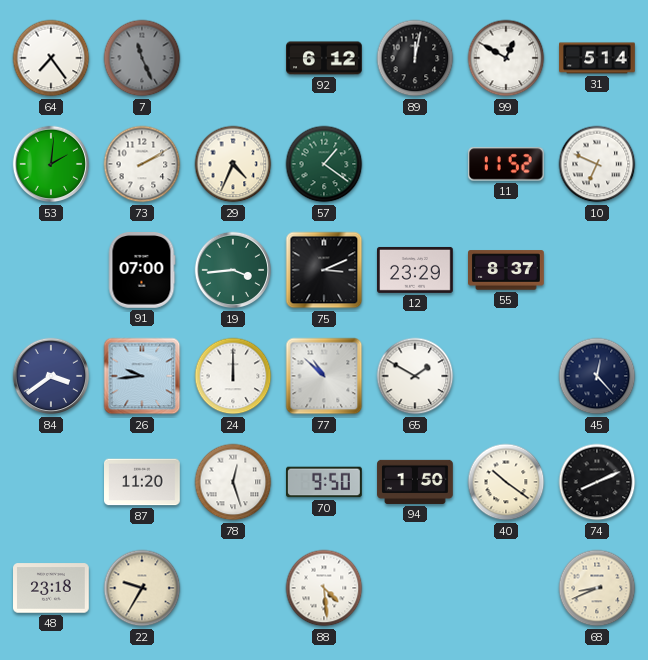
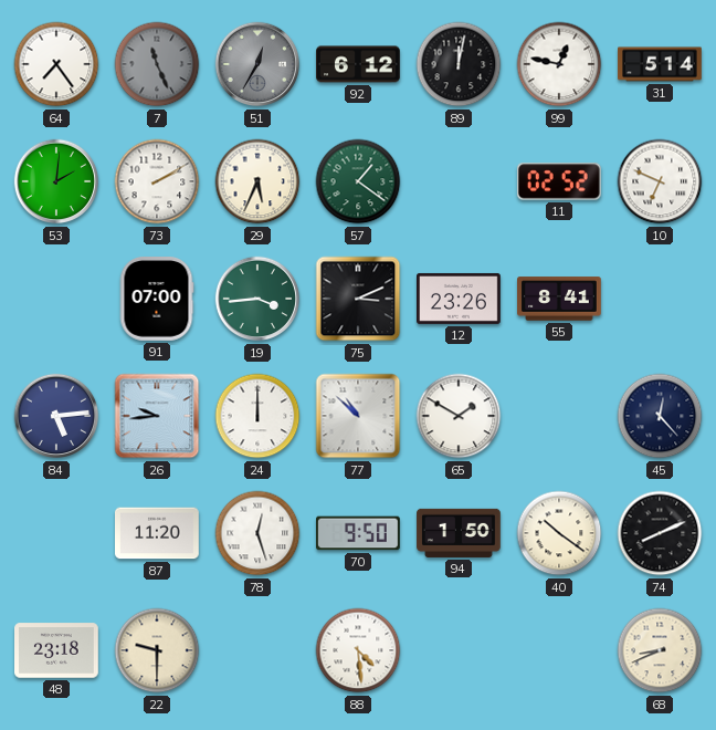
51: none -> 12:35 (257, 64)
99: 12:50 -> 12:47 (559, 64)
29: 4:34 -> 5:34 (257, 181)
11: 11:52 -> 02:52 (559, 181)
12: 23:29 -> 23:26 (460, 299)
55: 8:37 -> 8:41 (560, 299)
84: 3:39 -> 5:14 (56, 416)
22: 9:35 -> 9:30 (157, 650)
